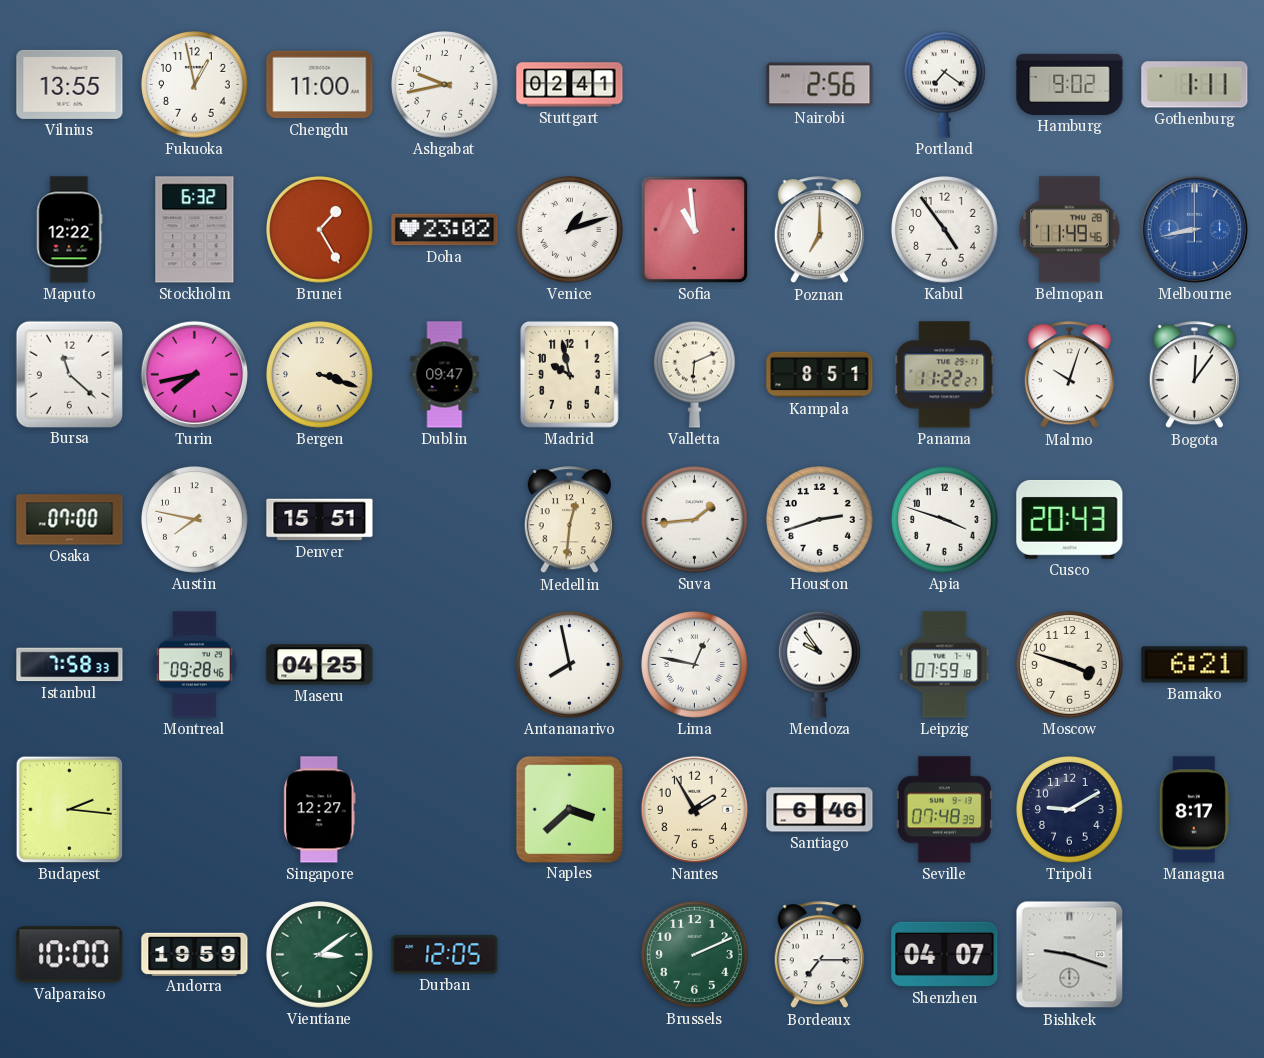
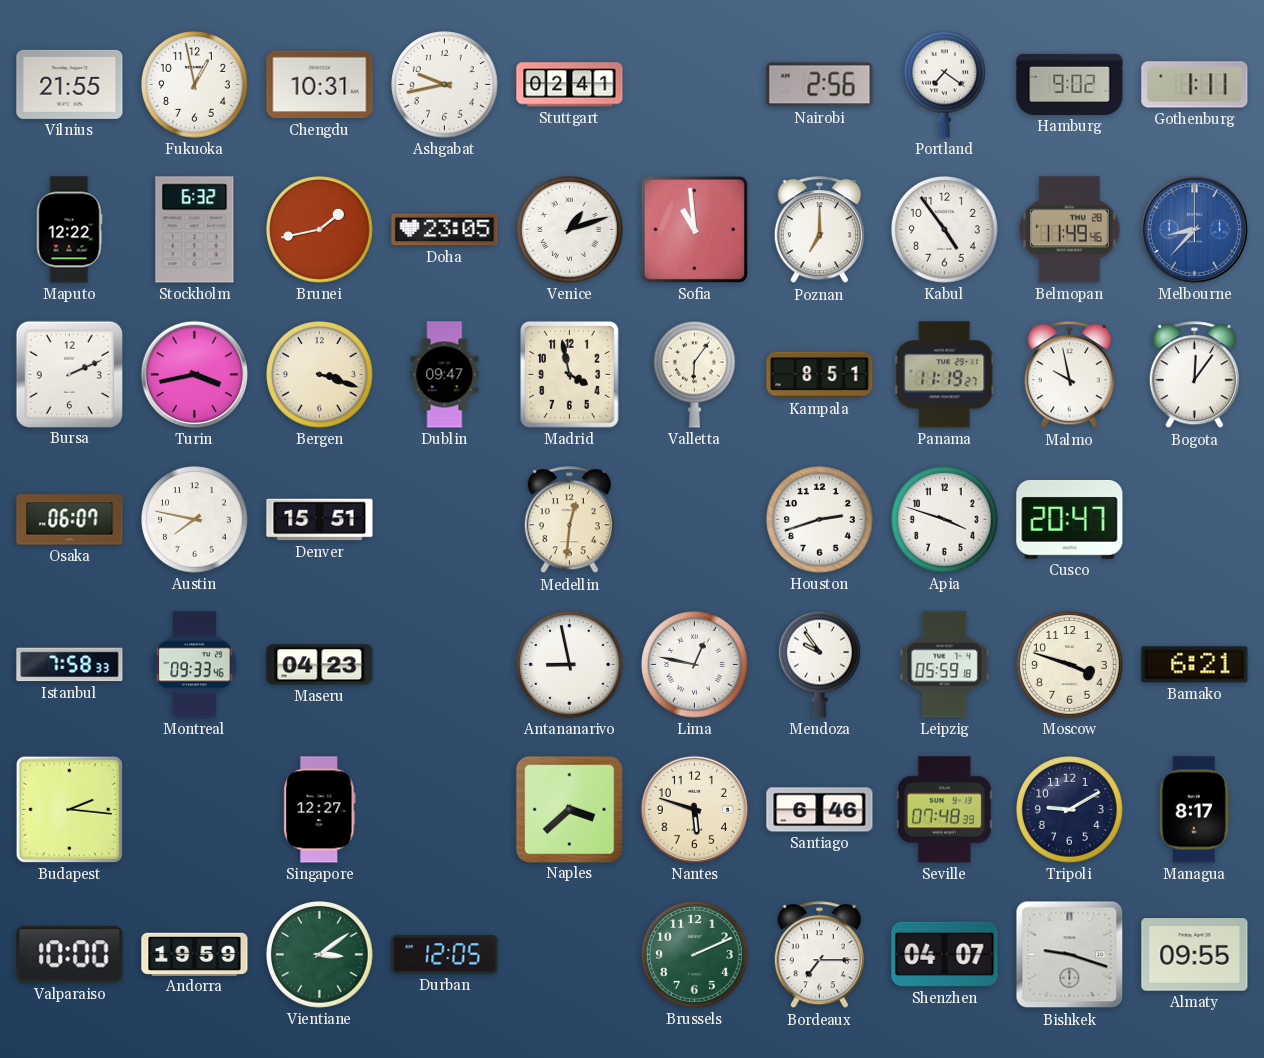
Vilnius: 13:55 -> 21:55 (70, 84)
Chengdu: 11:00 -> 10:31 (320, 85)
Brunei: 1:25 -> 1:43 (320, 230)
Doha: 23:02 -> 23:05 (445, 230)
Melbourne: 8:43 -> 8:37 (1194, 229)
Bursa: 11:22 -> 2:11 (69, 374)
Turin: 7:43 -> 3:43 (194, 374)
Madrid: 9:58 -> 3:58 (570, 375)
Valletta: 6:11 -> 6:06 (694, 374)
Panama: 11:22 -> 11:19 (945, 375)
Malmo: 10:03 -> 9:58 (1069, 375)
Osaka: 07:00 -> 06:07 (70, 520)
Suva: 1:44 -> none (695, 520)
Cusco: 20:43 -> 20:47 (1070, 519)
Montreal: 09:28 -> 09:33 (195, 665)
Maseru: 04:25 -> 04:23 (320, 665)
Antananarivo: 7:58 -> 8:58 (570, 665)
Leipzig: 07:59 -> 05:59 (945, 665)
Nantes: 1:55 -> 5:48 (694, 809)
Almaty: none -> 09:55 (1195, 955)
